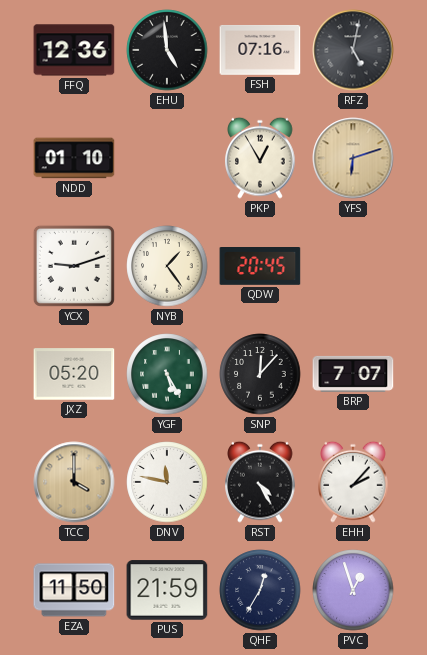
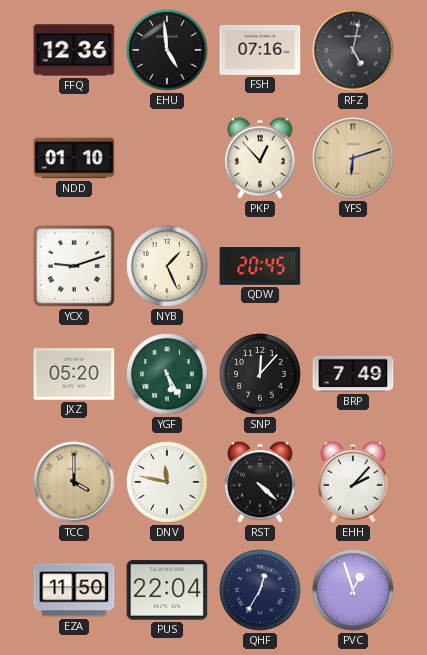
PKP: 12:55 -> 12:53 (260, 158)
NYB: 1:24 -> 1:26 (167, 266)
BRP: 7:07 -> 7:49 (353, 374)
RST: 4:25 -> 4:22 (260, 482)
PUS: 21:59 -> 22:04 (167, 590)
